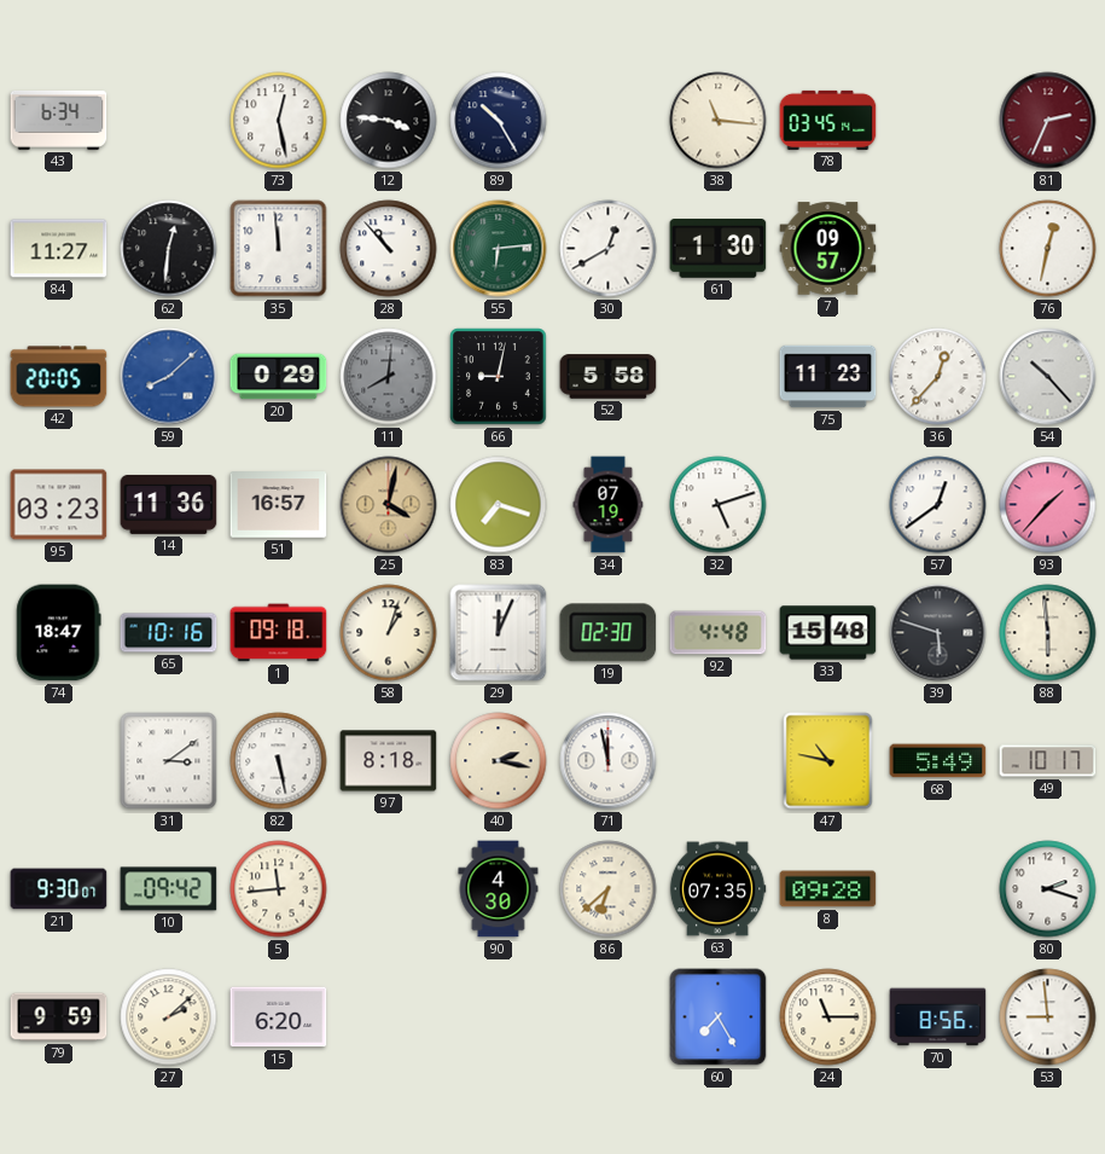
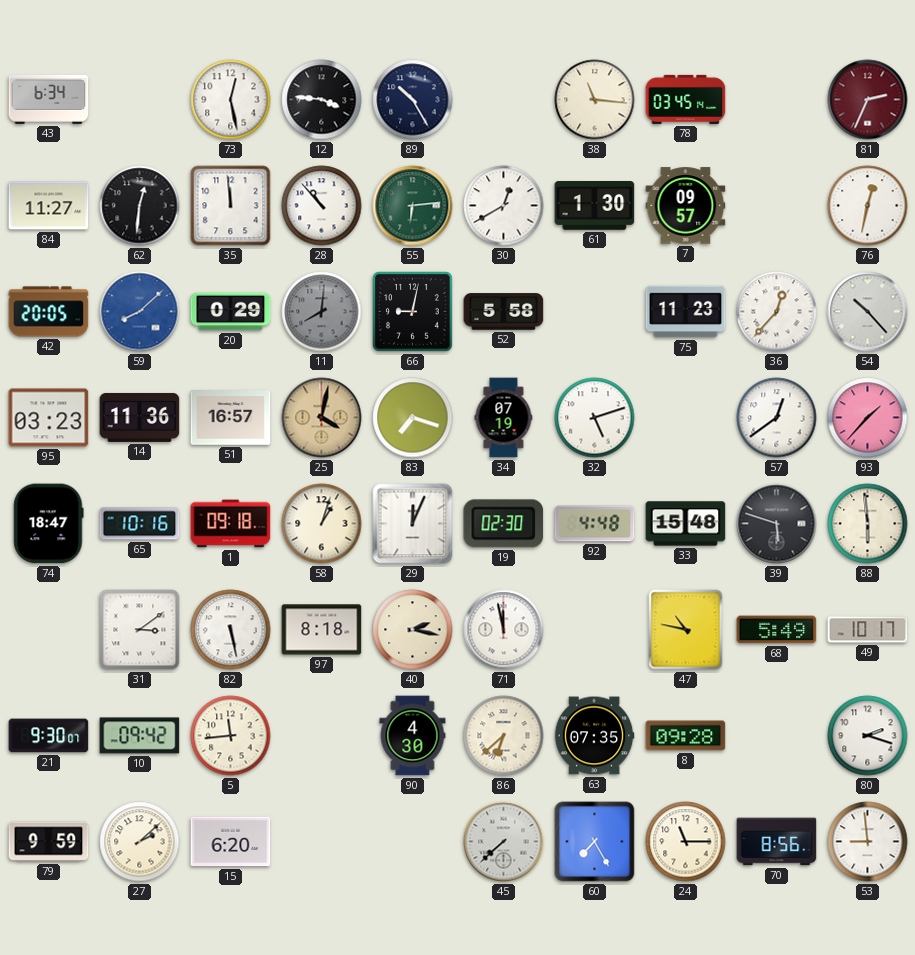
45: none -> 7:38 (504, 842)
